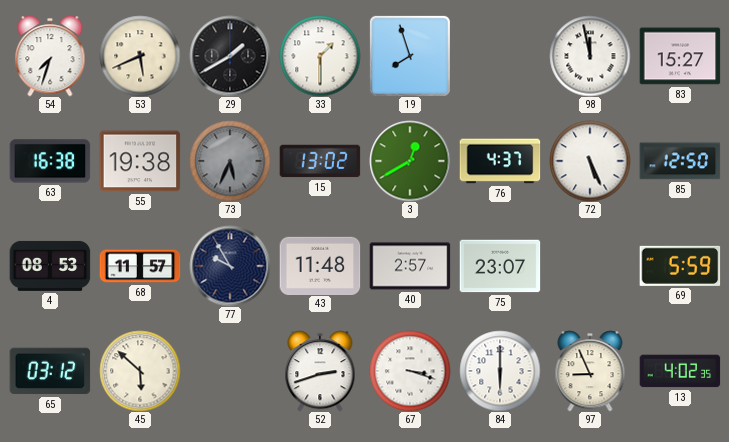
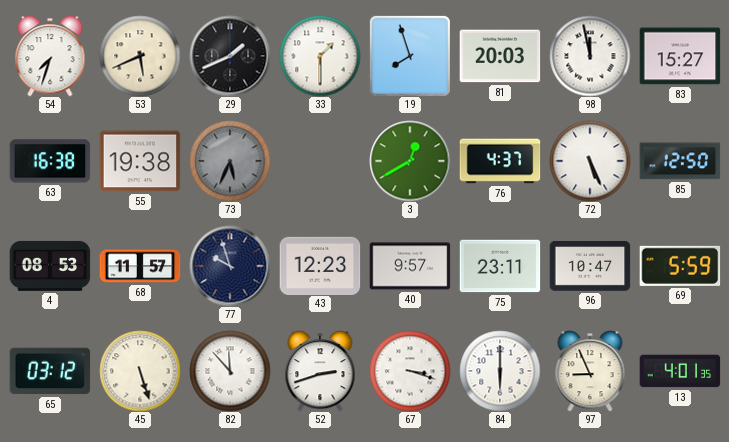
29: 1:40 -> 1:41 (230, 56)
81: none -> 20:03 (500, 56)
15: 13:02 -> none (320, 161)
77: 9:55 -> 9:57 (230, 266)
43: 11:48 -> 12:23 (320, 265)
40: 2:57 -> 9:57 (410, 266)
75: 23:07 -> 23:11 (500, 266)
96: none -> 10:47 (590, 266)
45: 5:52 -> 5:27 (140, 371)
82: none -> 11:53 (230, 371)
13: 4:02 -> 4:01 (680, 371)
